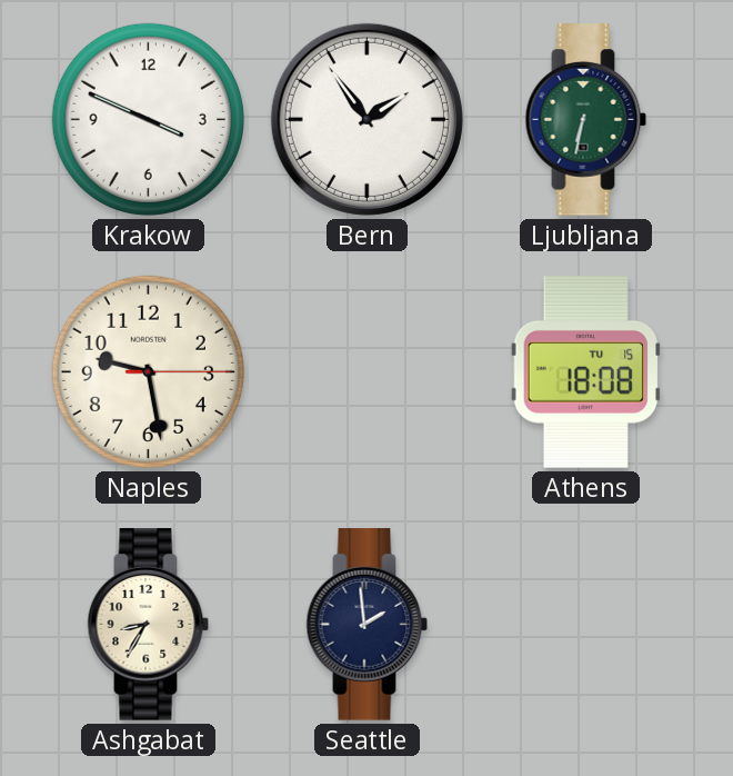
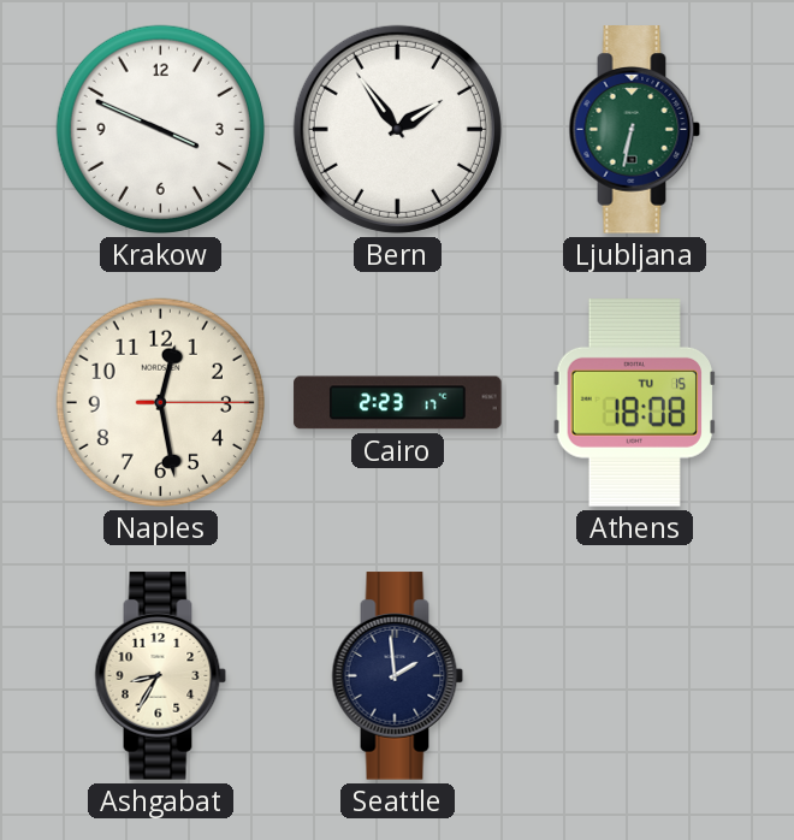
Naples: 9:28 -> 12:28 (160, 402)
Cairo: none -> 2:23 (398, 403)
